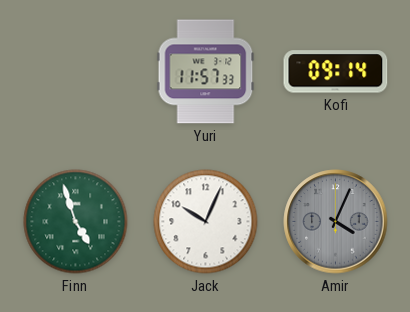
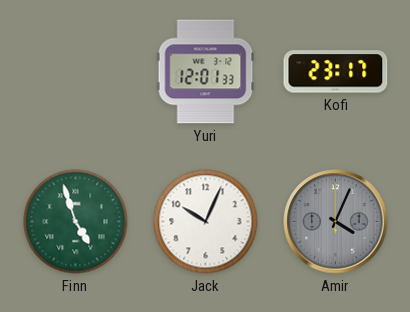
Yuri: 11:57 -> 12:01 (206, 72)
Kofi: 09:14 -> 23:17 (336, 72)
